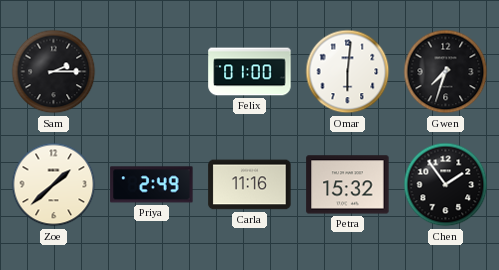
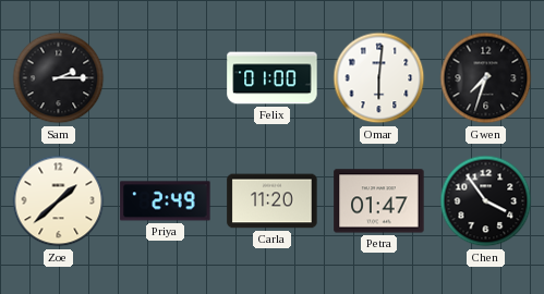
Carla: 11:16 -> 11:20 (273, 201)
Petra: 15:32 -> 01:47 (379, 201)
Chen: 1:54 -> 3:54 (486, 201)
